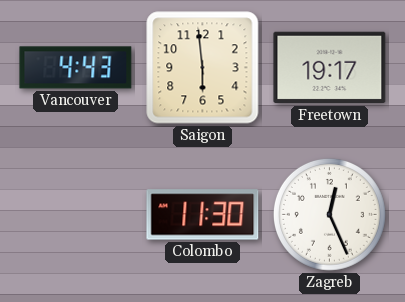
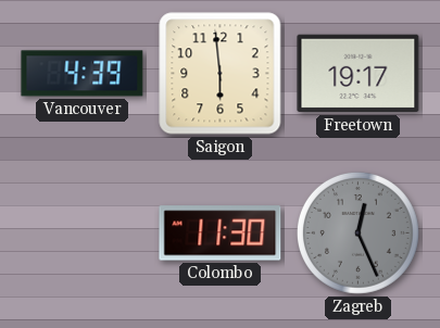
Vancouver: 4:43 -> 4:39 (83, 74)
Zagreb dial: white -> grey (357, 232)
